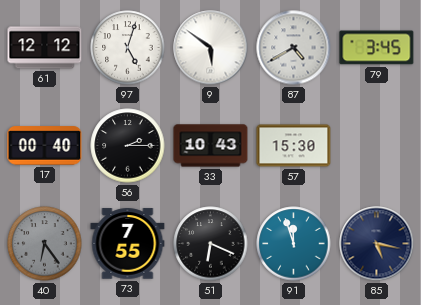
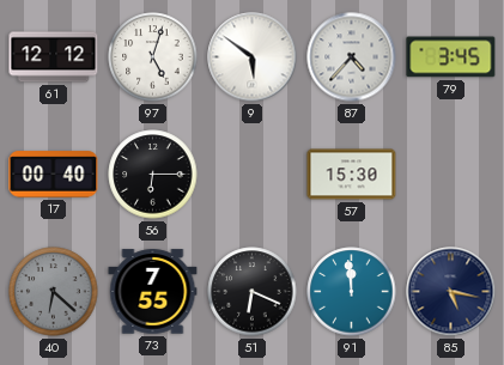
87: 4:40 -> 4:37 (352, 57)
56: 2:15 -> 6:15 (153, 175)
33: 10:43 -> none (211, 146)
40: 6:24 -> 6:22 (54, 292)
91: 11:57 -> 11:59 (352, 292)
